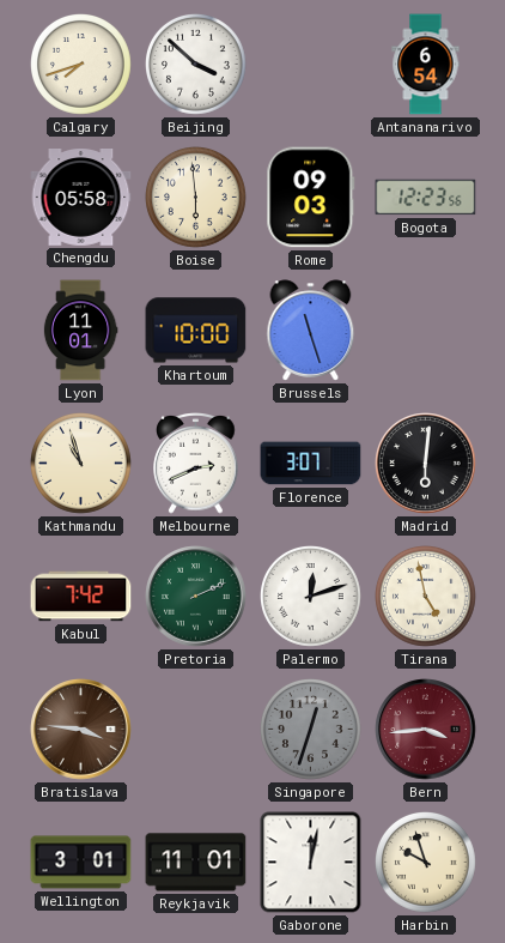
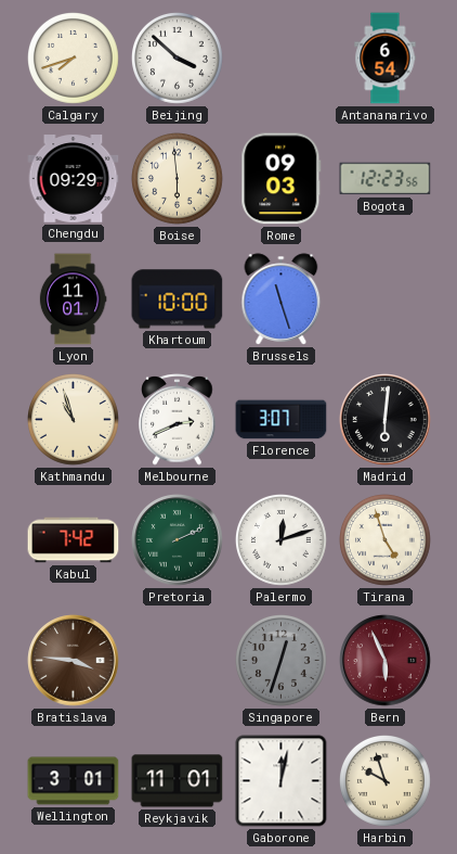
Chengdu: 05:58 -> 09:29 (74, 179)
Tirana: 4:58 -> 4:57 (386, 540)
Bern: 3:44 -> 5:56 (386, 661)
